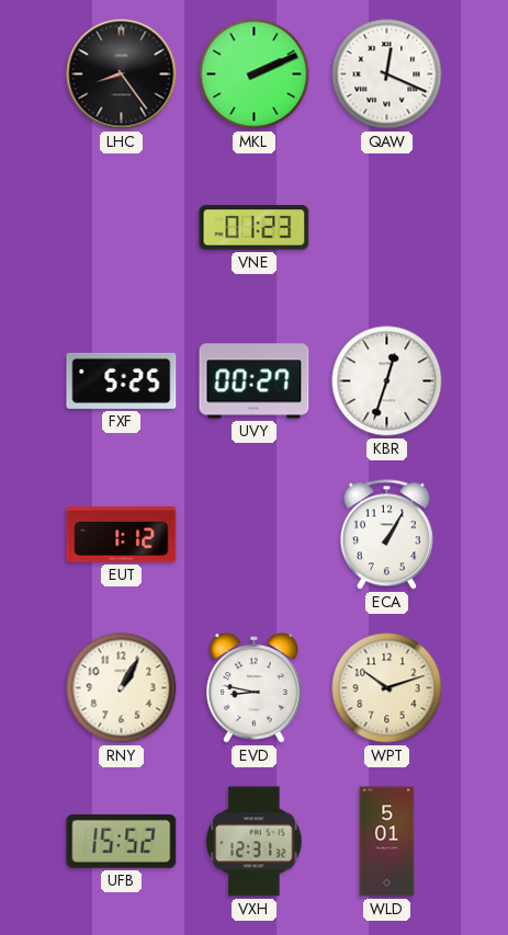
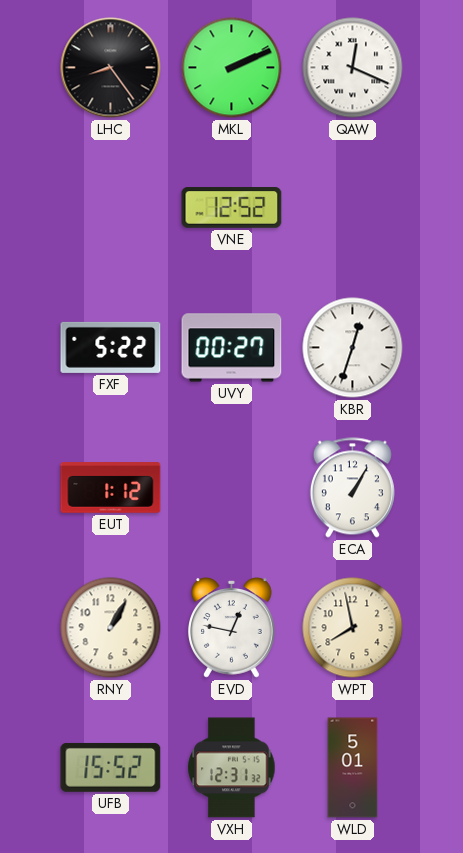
VNE: 01:23 -> 12:52 (232, 208)
FXF: 5:25 -> 5:22 (111, 347)
EVD: 8:47 -> 12:47 (232, 628)
WPT: 10:12 -> 7:58 (353, 628)
